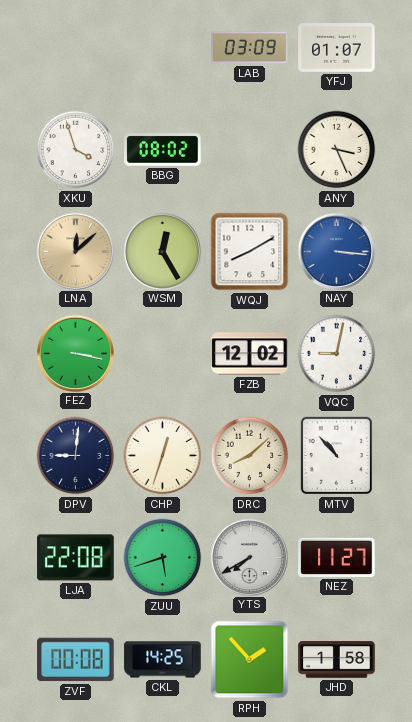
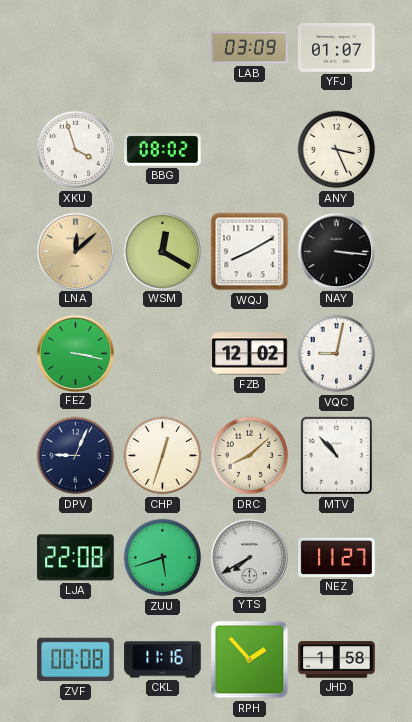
WSM: 12:25 -> 12:20 (162, 251)
NAY dial: blue -> black (336, 251)
DPV: 9:01 -> 9:04 (76, 456)
CKL: 14:25 -> 11:16 (163, 660)
